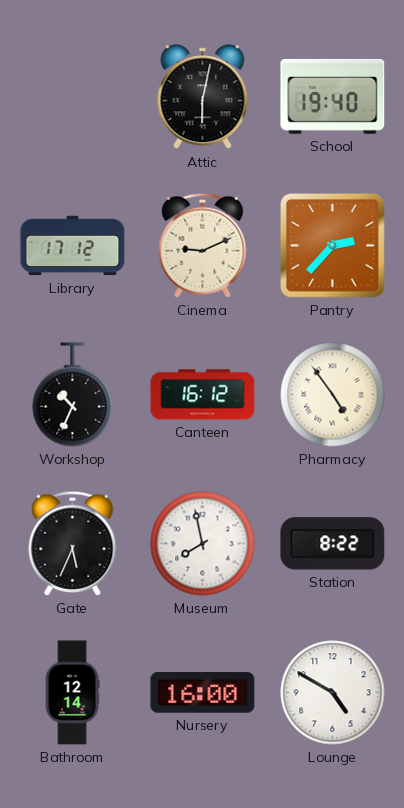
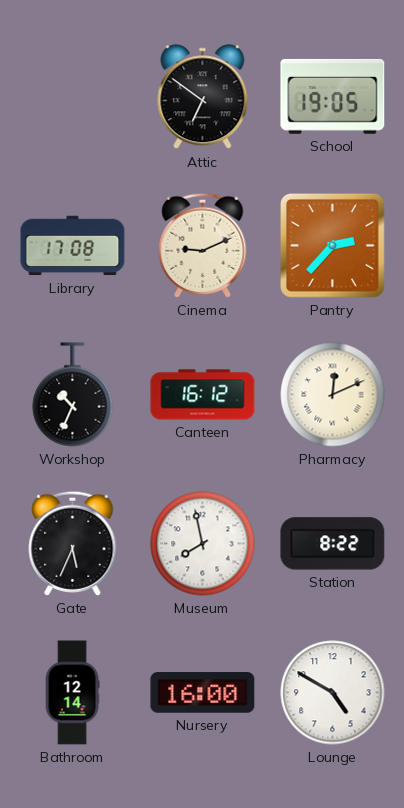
Attic: 6:02 -> 6:51 (203, 97)
School: 19:40 -> 19:05 (333, 96)
Library: 17:12 -> 17:08 (73, 246)
Pharmacy: 4:54 -> 12:11 (333, 395)
